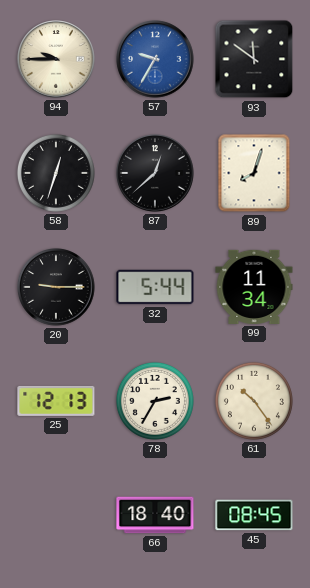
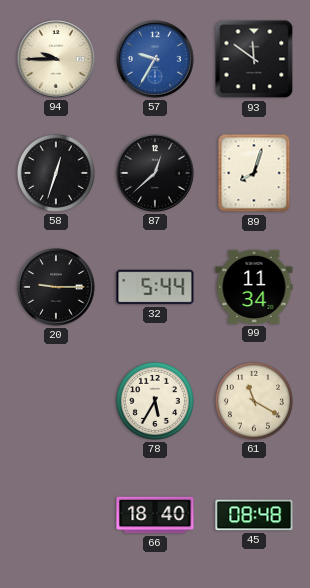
25: 12:13 -> none (56, 401)
78: 2:35 -> 5:35 (155, 401)
61: 10:24 -> 11:20 (254, 401)
45: 08:45 -> 08:48 (254, 515)
